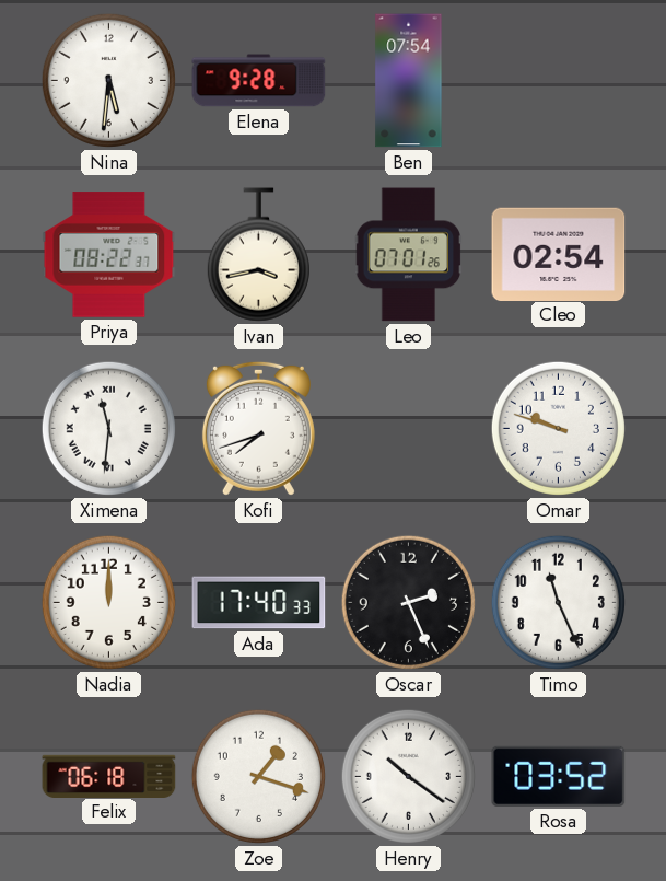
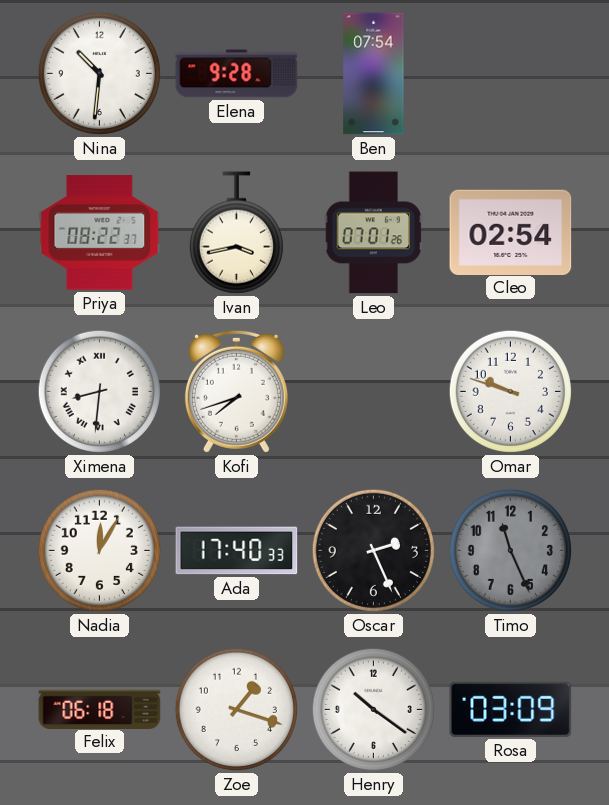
Nina: 5:31 -> 10:31 (99, 73)
Ximena: 11:31 -> 8:31 (99, 391)
Nadia: 12:00 -> 12:05 (99, 550)
Timo dial: white -> grey (510, 550)
Rosa: 03:52 -> 03:09 (511, 709)
